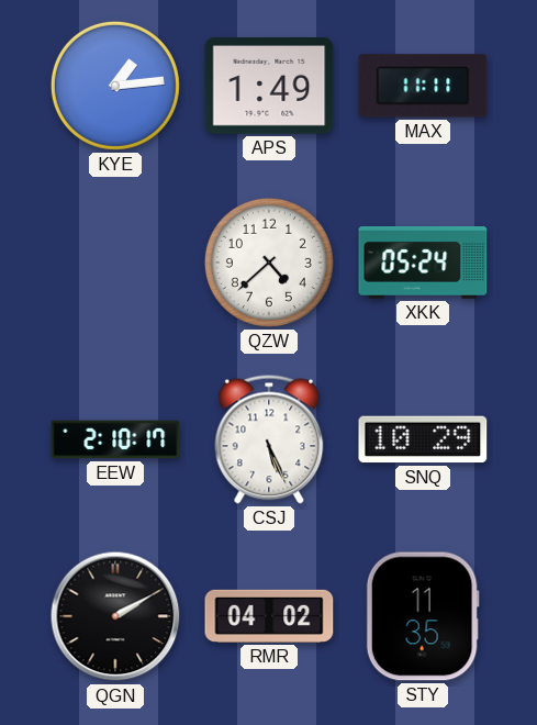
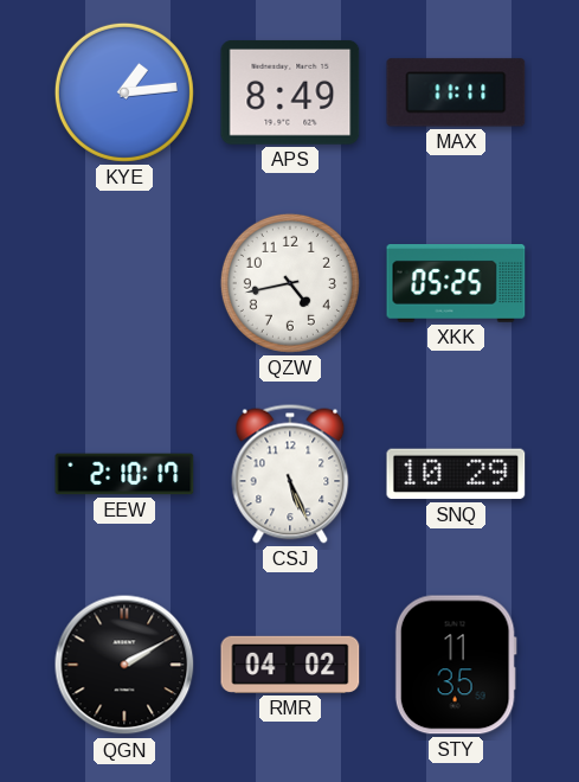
APS: 1:49 -> 8:49 (290, 92)
QZW: 4:38 -> 4:43 (290, 283)
XKK: 05:24 -> 05:25 (456, 284)
